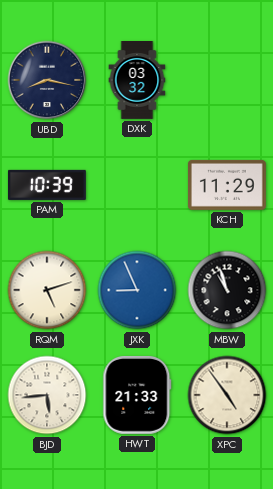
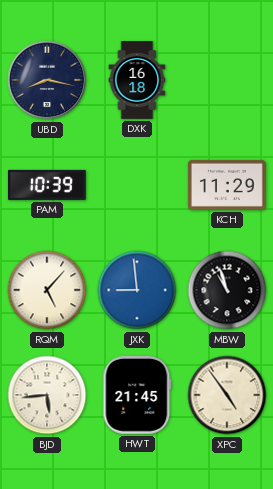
DXK: 03:32 -> 16:18 (137, 81)
RQM: 5:12 -> 5:07 (47, 290)
JXK: 8:56 -> 8:59 (137, 290)
HWT: 21:33 -> 21:45 (137, 395)
